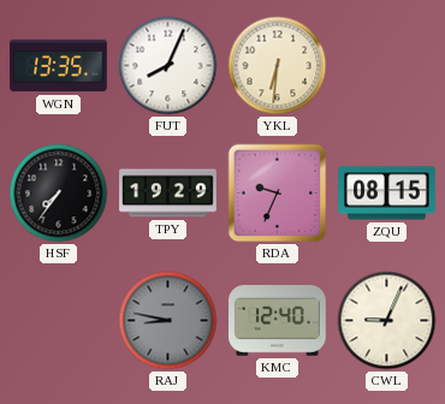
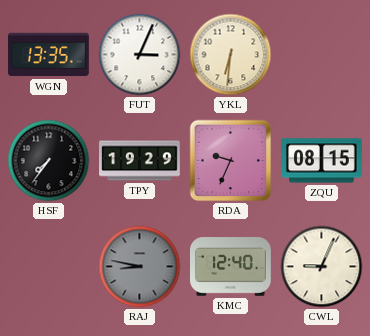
FUT: 8:04 -> 3:04 (140, 55)
